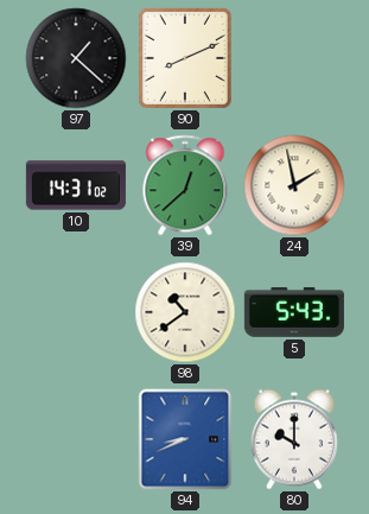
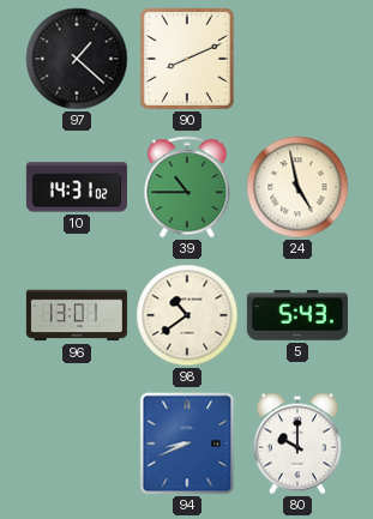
39: 12:38 -> 10:45 (187, 187)
24: 1:58 -> 4:58 (297, 187)
96: none -> 13:01 (77, 315)
